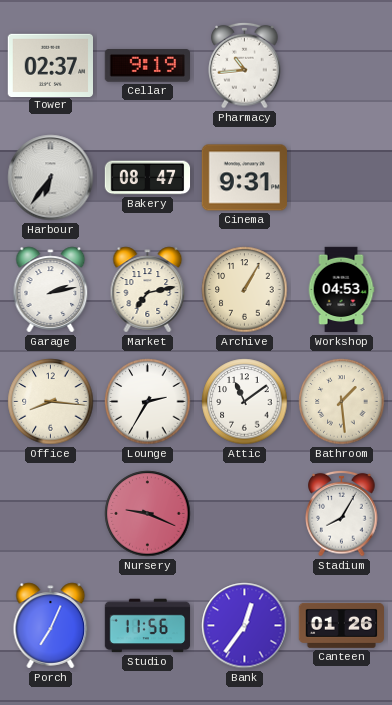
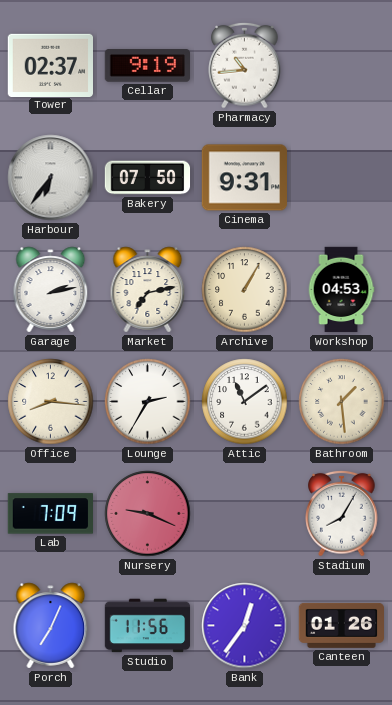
Bakery: 08:47 -> 07:50 (148, 178)
Lab: none -> 7:09 (50, 514)
